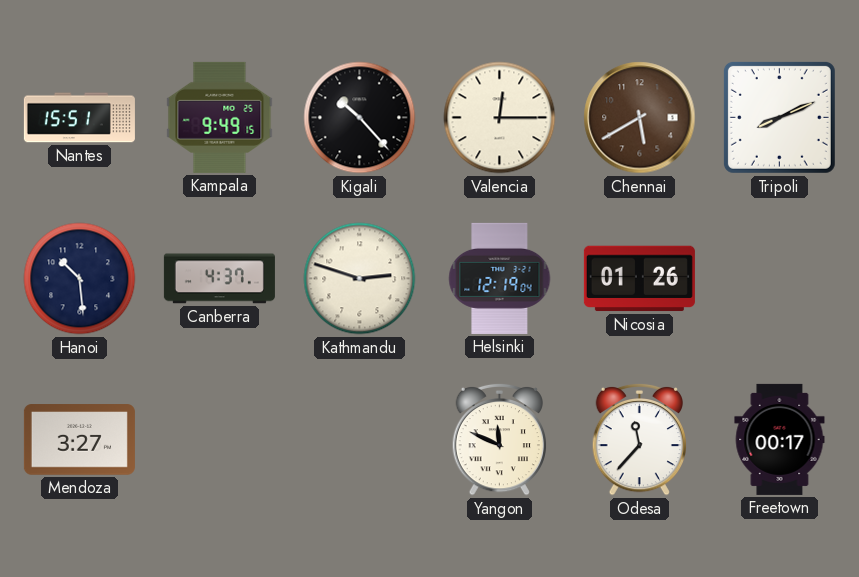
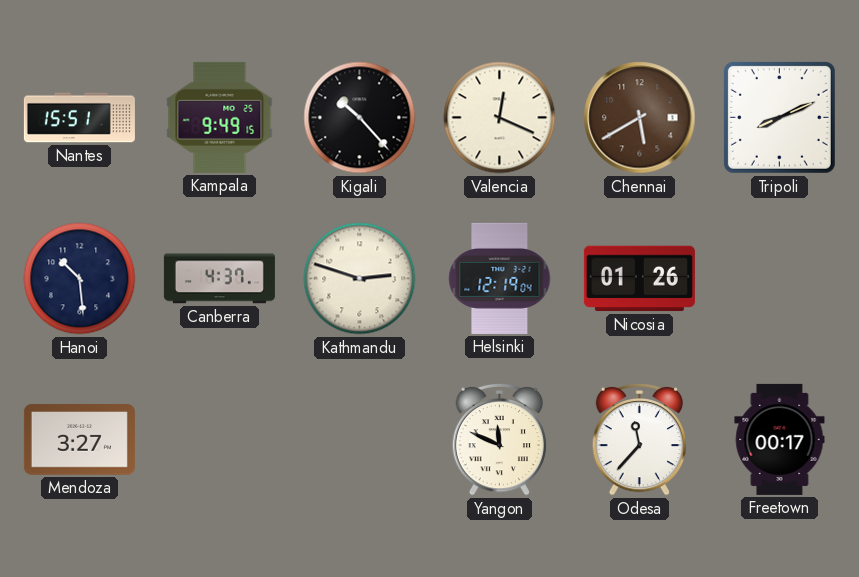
Valencia: 12:15 -> 12:19 (500, 118)
